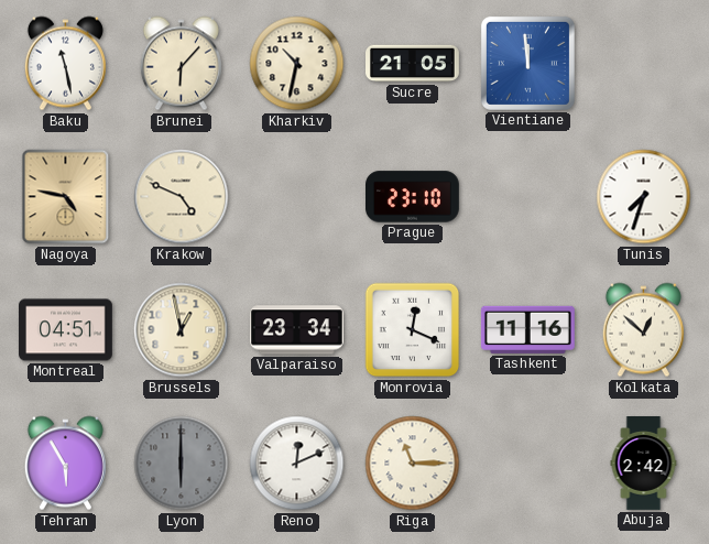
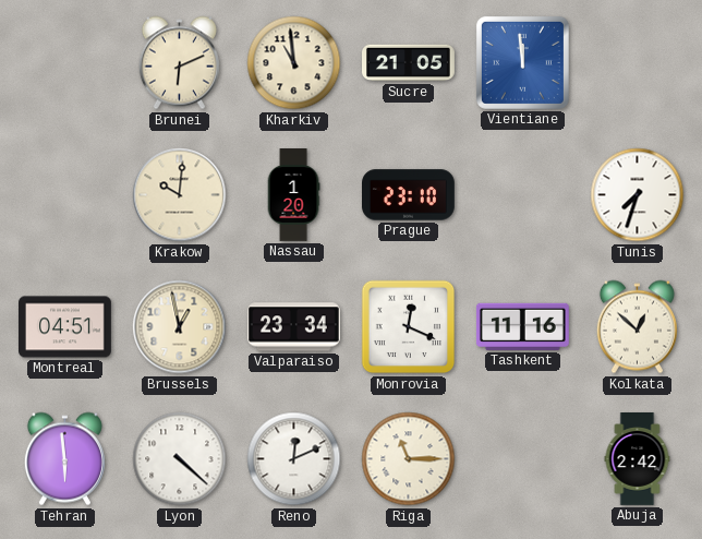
Baku: 11:28 -> none (65, 64)
Brunei: 6:07 -> 6:11 (179, 63)
Kharkiv: 10:32 -> 10:59 (294, 63)
Nagoya: 4:47 -> none (66, 197)
Krakow: 4:49 -> 10:01 (180, 195)
Nassau: none -> 1:20 (293, 195)
Tehran: 5:55 -> 5:59 (64, 459)
Lyon: 6:00 -> 4:22 (180, 459)
Lyon dial: grey -> white (180, 459)
